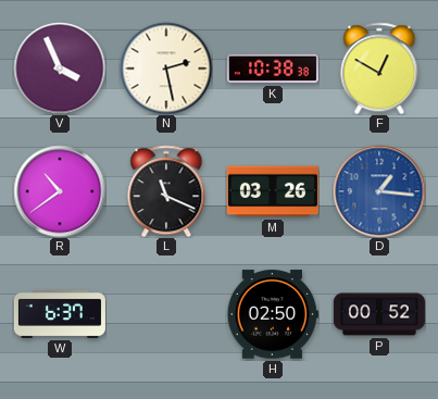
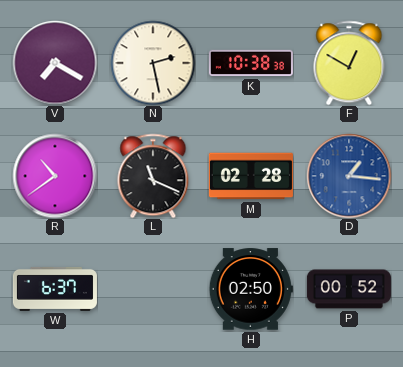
V: 3:56 -> 7:20 (55, 63)
M: 03:26 -> 02:28 (251, 176)
